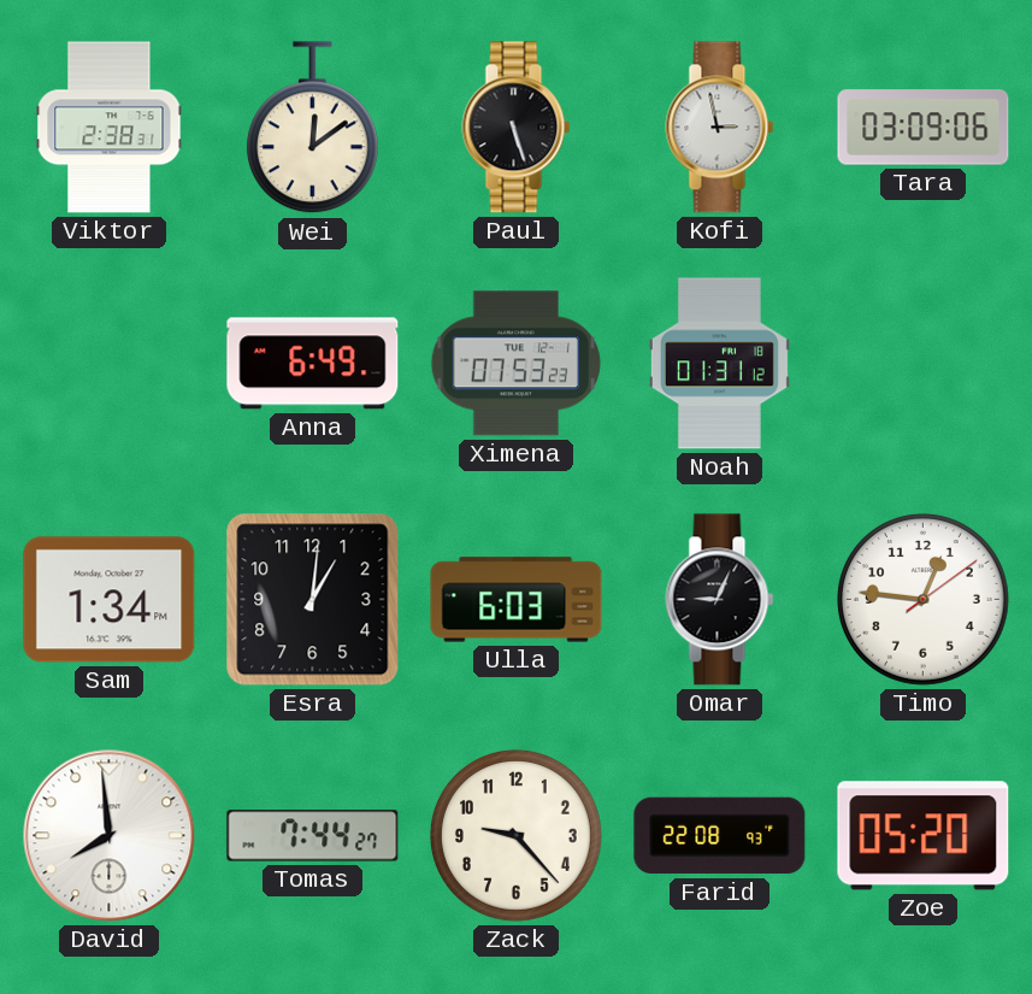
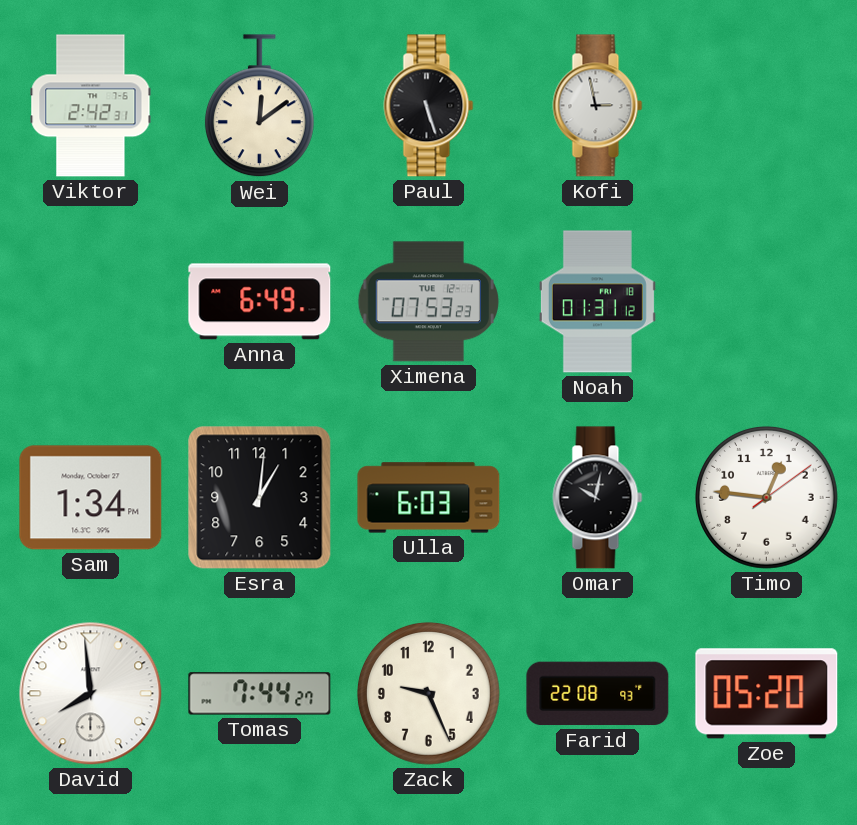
Viktor: 2:38 -> 2:42 (91, 106)
Tara: 03:09 -> none (924, 128)
Omar: 9:04 -> 10:02 (598, 498)
Zack: 9:23 -> 9:26 (428, 693)
